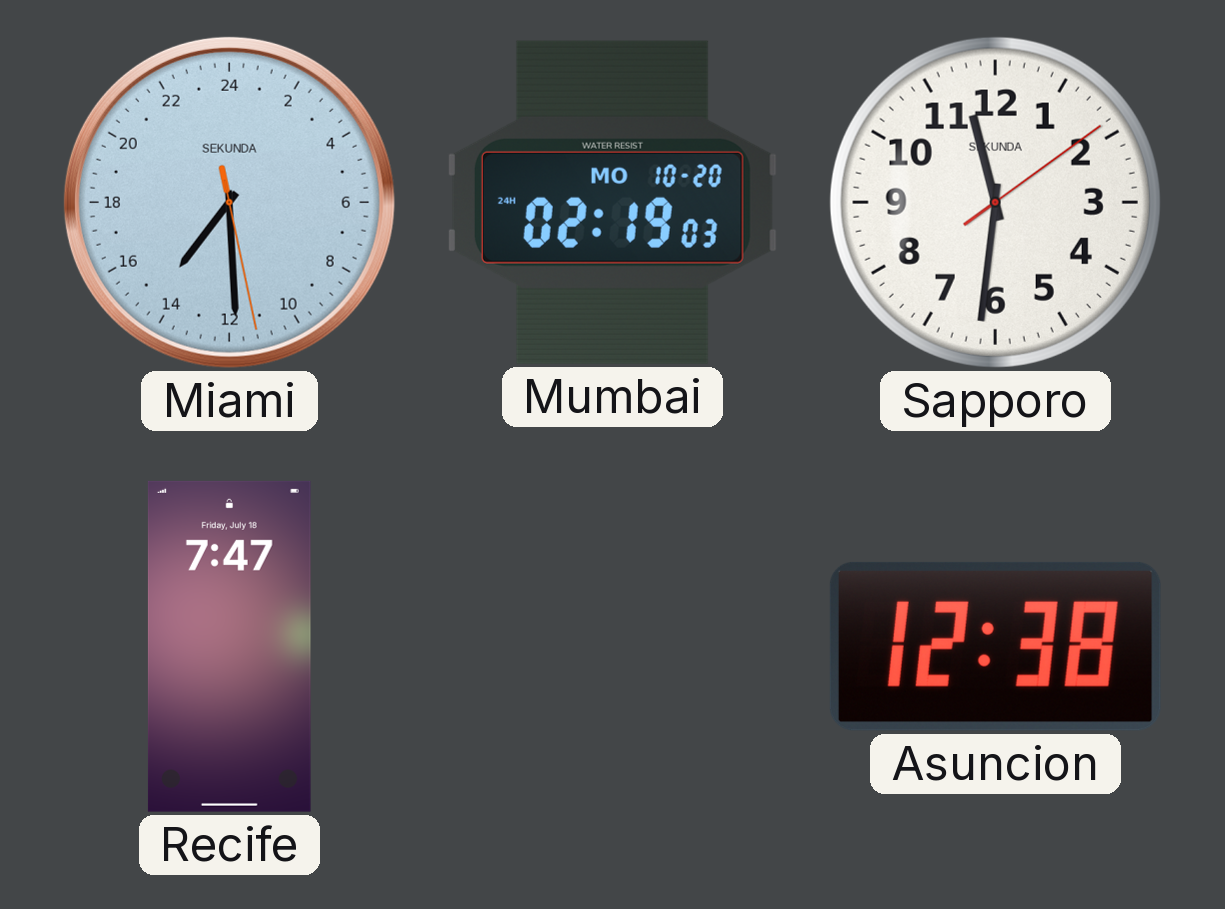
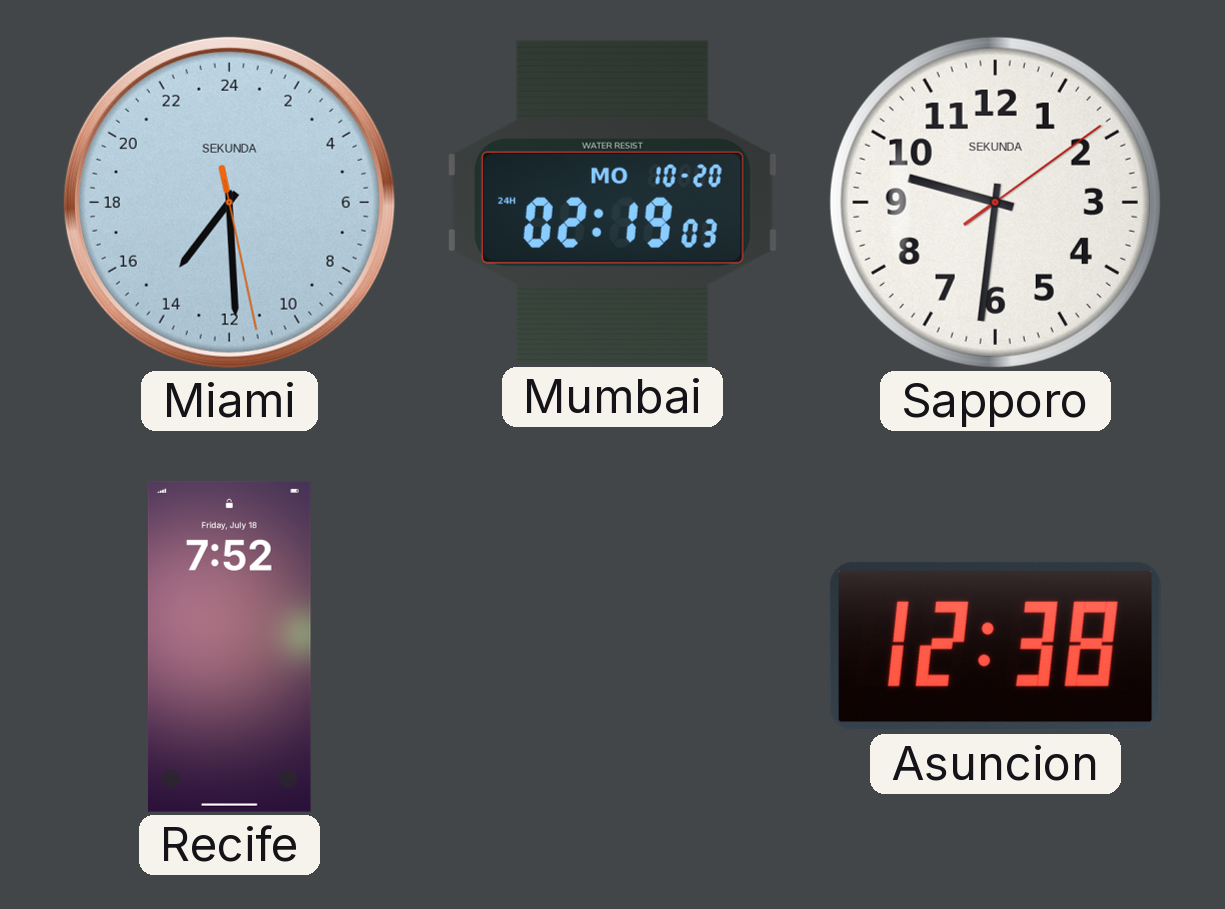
Sapporo: 11:31 -> 9:31 (995, 202)
Recife: 7:47 -> 7:52 (229, 646)
